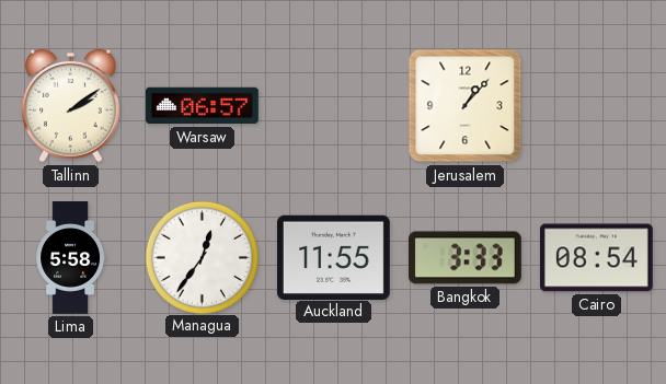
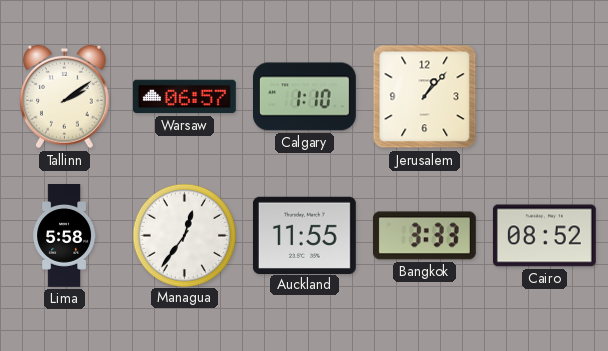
Calgary: none -> 1:10 (304, 97)
Cairo: 08:54 -> 08:52 (544, 236)
